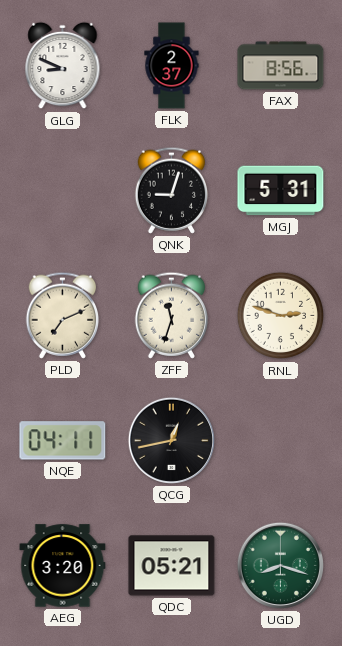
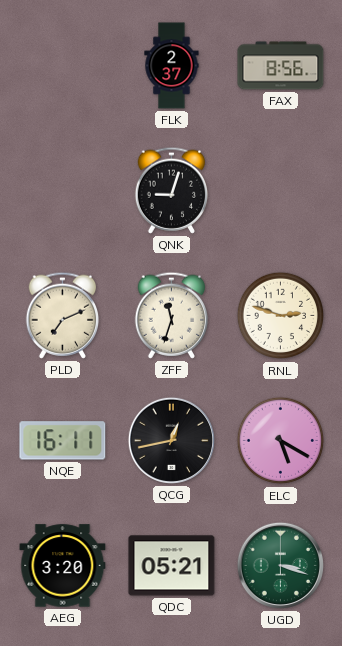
GLG: 8:49 -> none (63, 66)
MGJ: 5:31 -> none (281, 191)
NQE: 04:11 -> 16:11 (63, 441)
ELC: none -> 5:20 (281, 441)
UGD: 8:18 -> 3:18 (280, 565)
